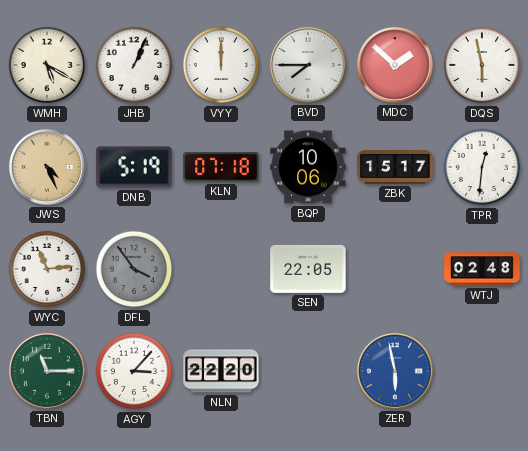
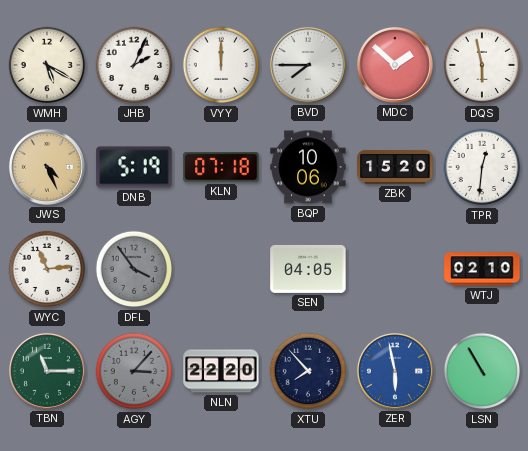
JHB: 1:04 -> 2:04 (134, 65)
ZBK: 15:17 -> 15:20 (395, 167)
SEN: 22:05 -> 04:05 (308, 269)
WTJ: 02:48 -> 02:10 (482, 269)
AGY dial: white -> grey (134, 371)
XTU: none -> 7:53 (308, 371)
LSN: none -> 10:55 (482, 371)
